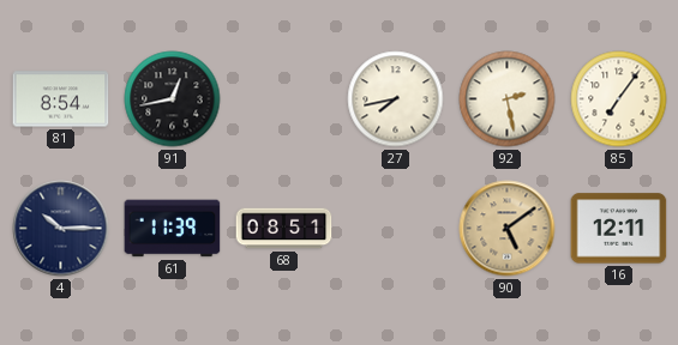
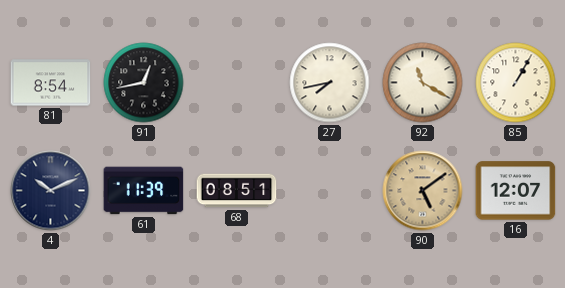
92: 2:28 -> 11:20 (423, 83)
85: 7:06 -> 1:05 (516, 83)
4: 10:15 -> 10:11 (51, 191)
16: 12:11 -> 12:07 (516, 191)
